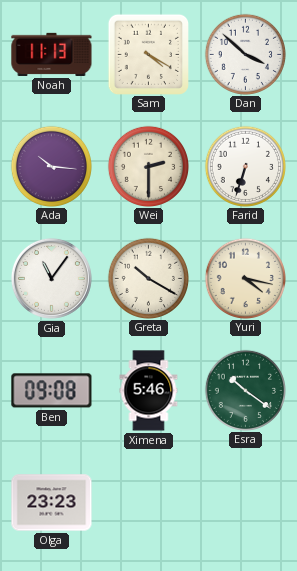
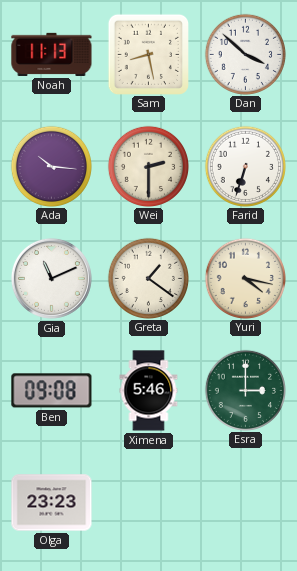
Sam: 4:20 -> 8:28 (148, 54)
Gia: 11:06 -> 11:11 (51, 278)
Greta: 10:20 -> 1:21 (148, 278)
Esra: 10:21 -> 3:00 (245, 390)
